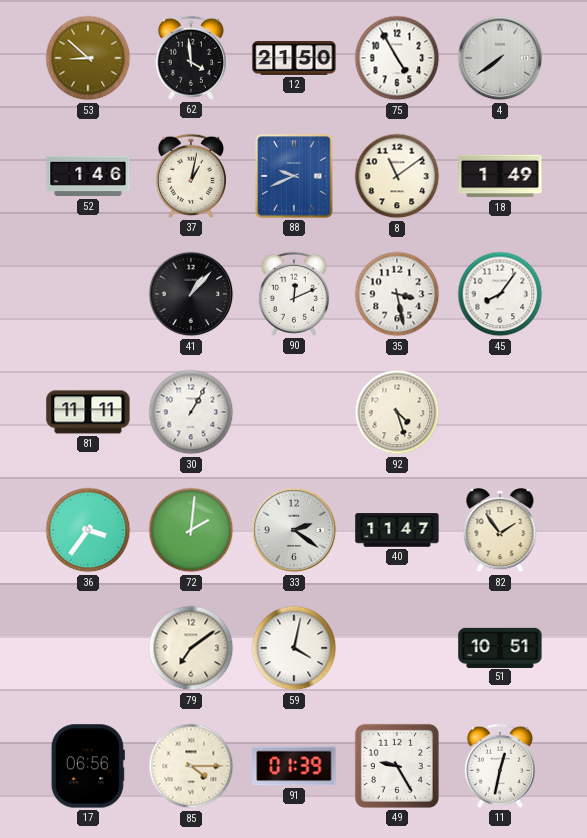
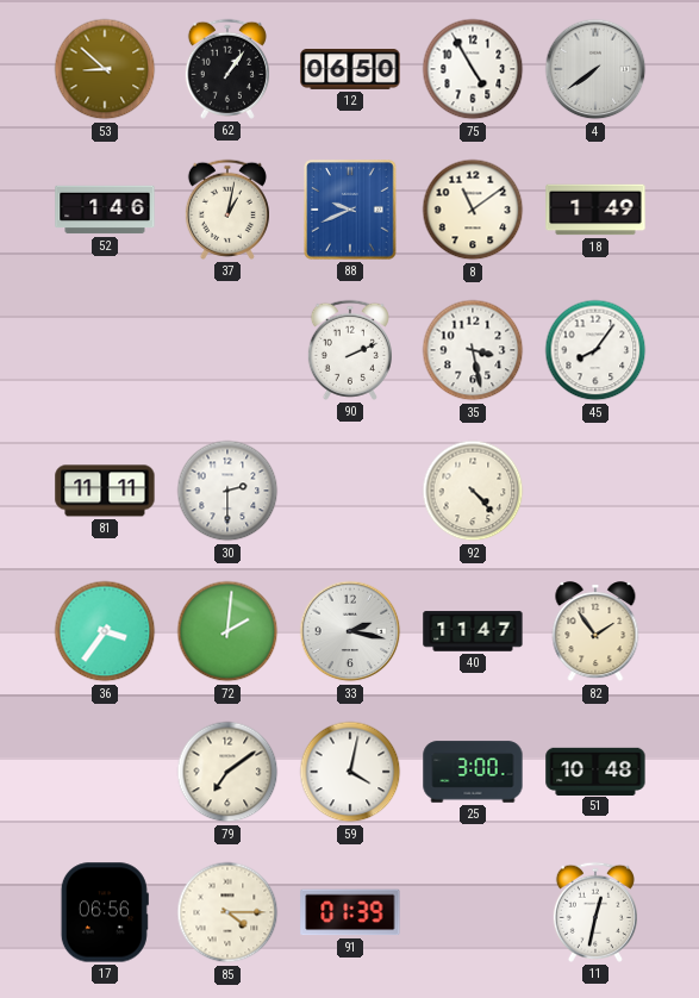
62: 3:59 -> 1:06 (227, 69)
12: 21:50 -> 06:50 (350, 70)
41: 1:07 -> none (191, 294)
90: 12:11 -> 2:11 (350, 350)
30: 1:05 -> 2:30 (227, 491)
92: 4:27 -> 4:23 (473, 491)
33: 2:21 -> 2:17 (350, 631)
25: none -> 3:00 (473, 772)
51: 10:51 -> 10:48 (595, 771)
49: 9:25 -> none (397, 766)
